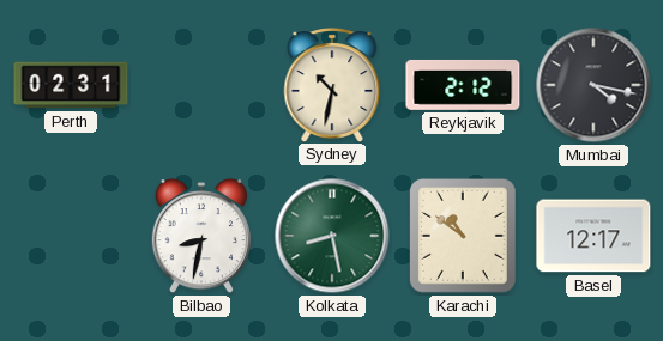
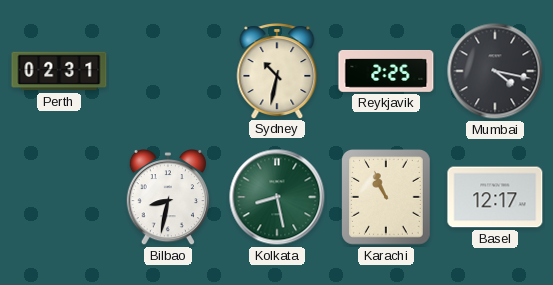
Reykjavik: 2:12 -> 2:25 (386, 71)
Karachi: 10:51 -> 10:56 (387, 198)
